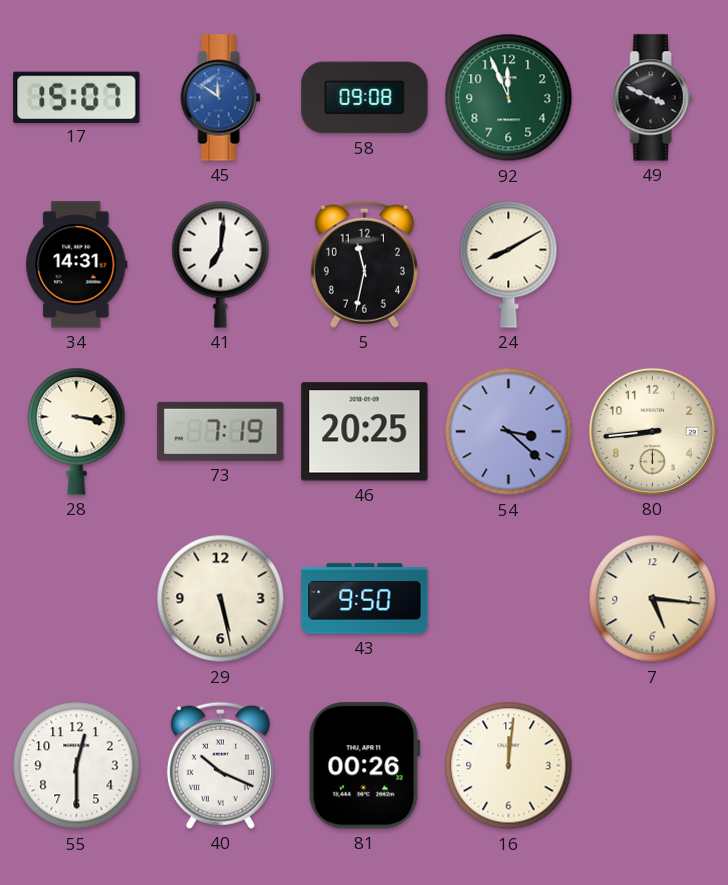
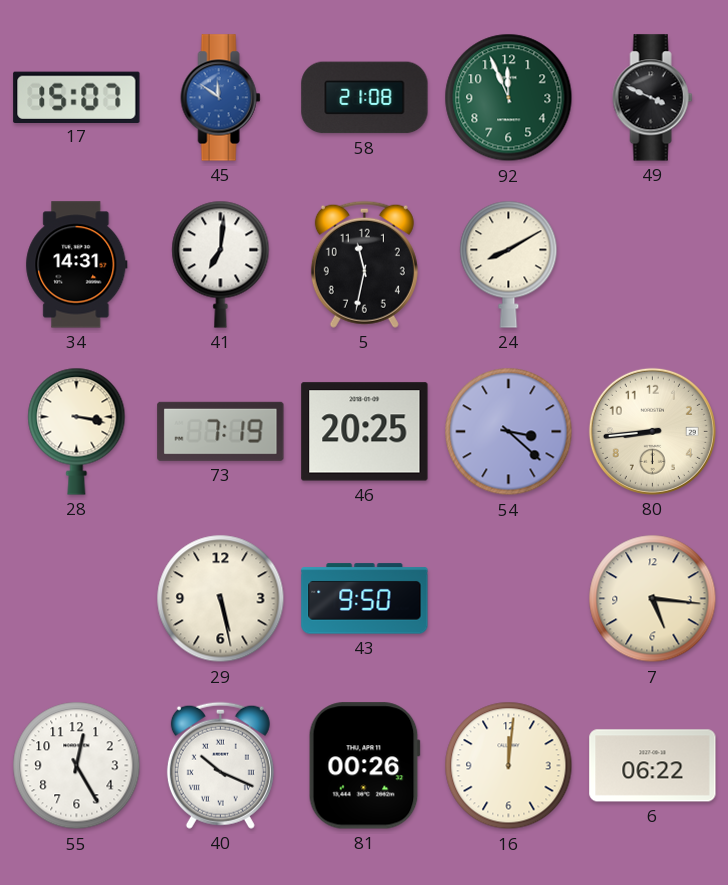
58: 09:08 -> 21:08 (365, 98)
55: 12:30 -> 12:25 (77, 766)
6: none -> 06:22 (653, 766)
